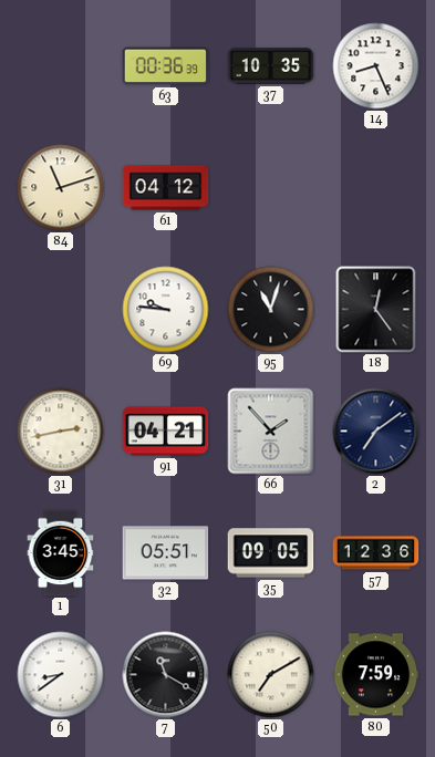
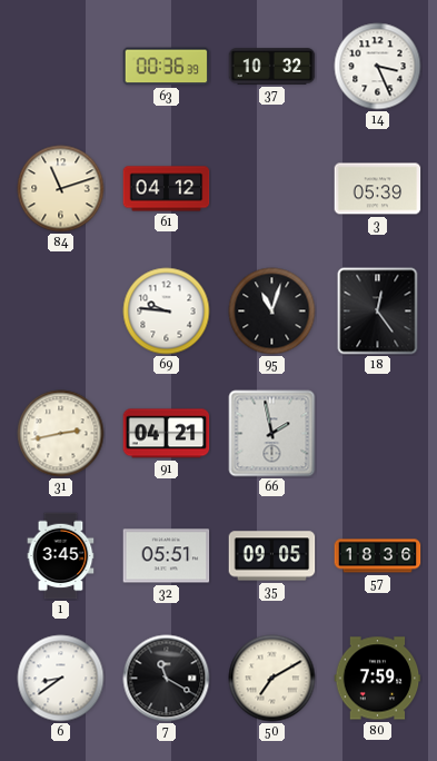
37: 10:35 -> 10:32 (272, 67)
14: 8:26 -> 3:26 (378, 67)
3: none -> 05:39 (378, 189)
66: 1:53 -> 1:58 (272, 434)
2: 7:09 -> none (376, 432)
57: 12:36 -> 18:36 (378, 556)
